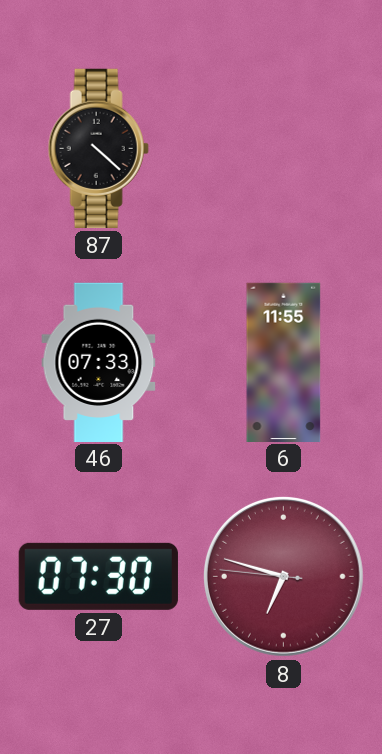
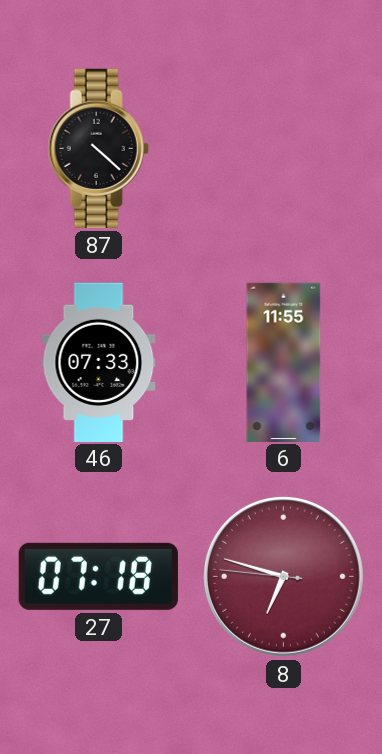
27: 07:30 -> 07:18 (98, 576)
